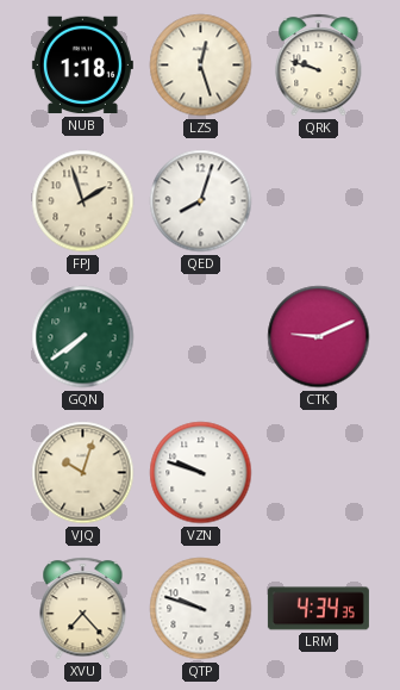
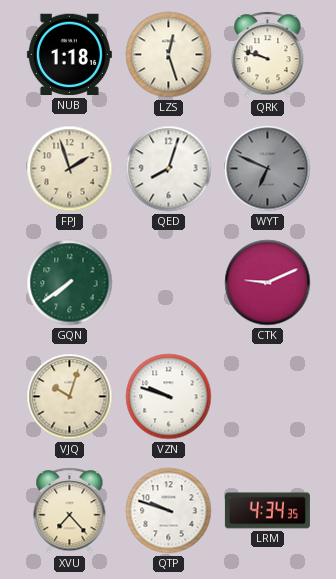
WYT: none -> 6:49 (268, 169)
